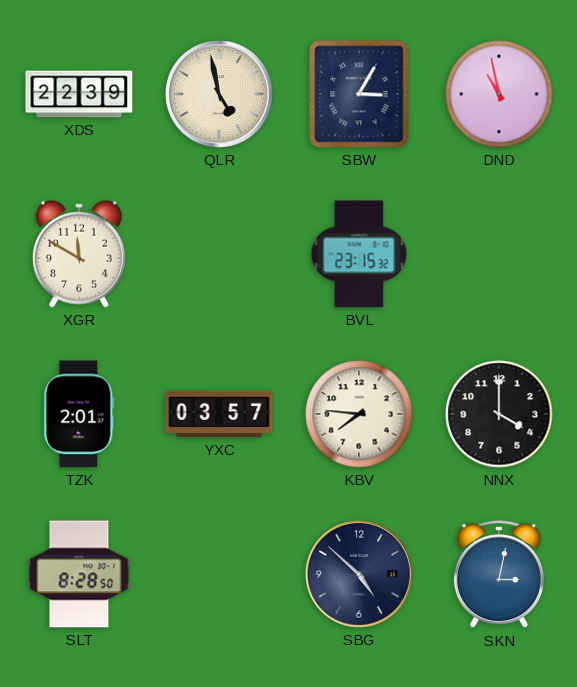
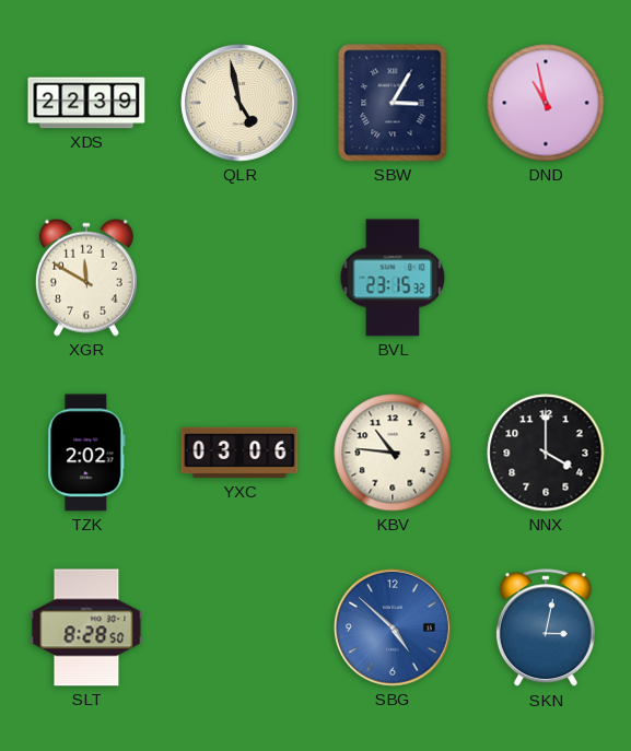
TZK: 2:01 -> 2:02 (86, 453)
YXC: 03:57 -> 03:06 (239, 453)
KBV: 7:46 -> 10:46 (393, 453)
SBG dial: navy -> blue (393, 627)
